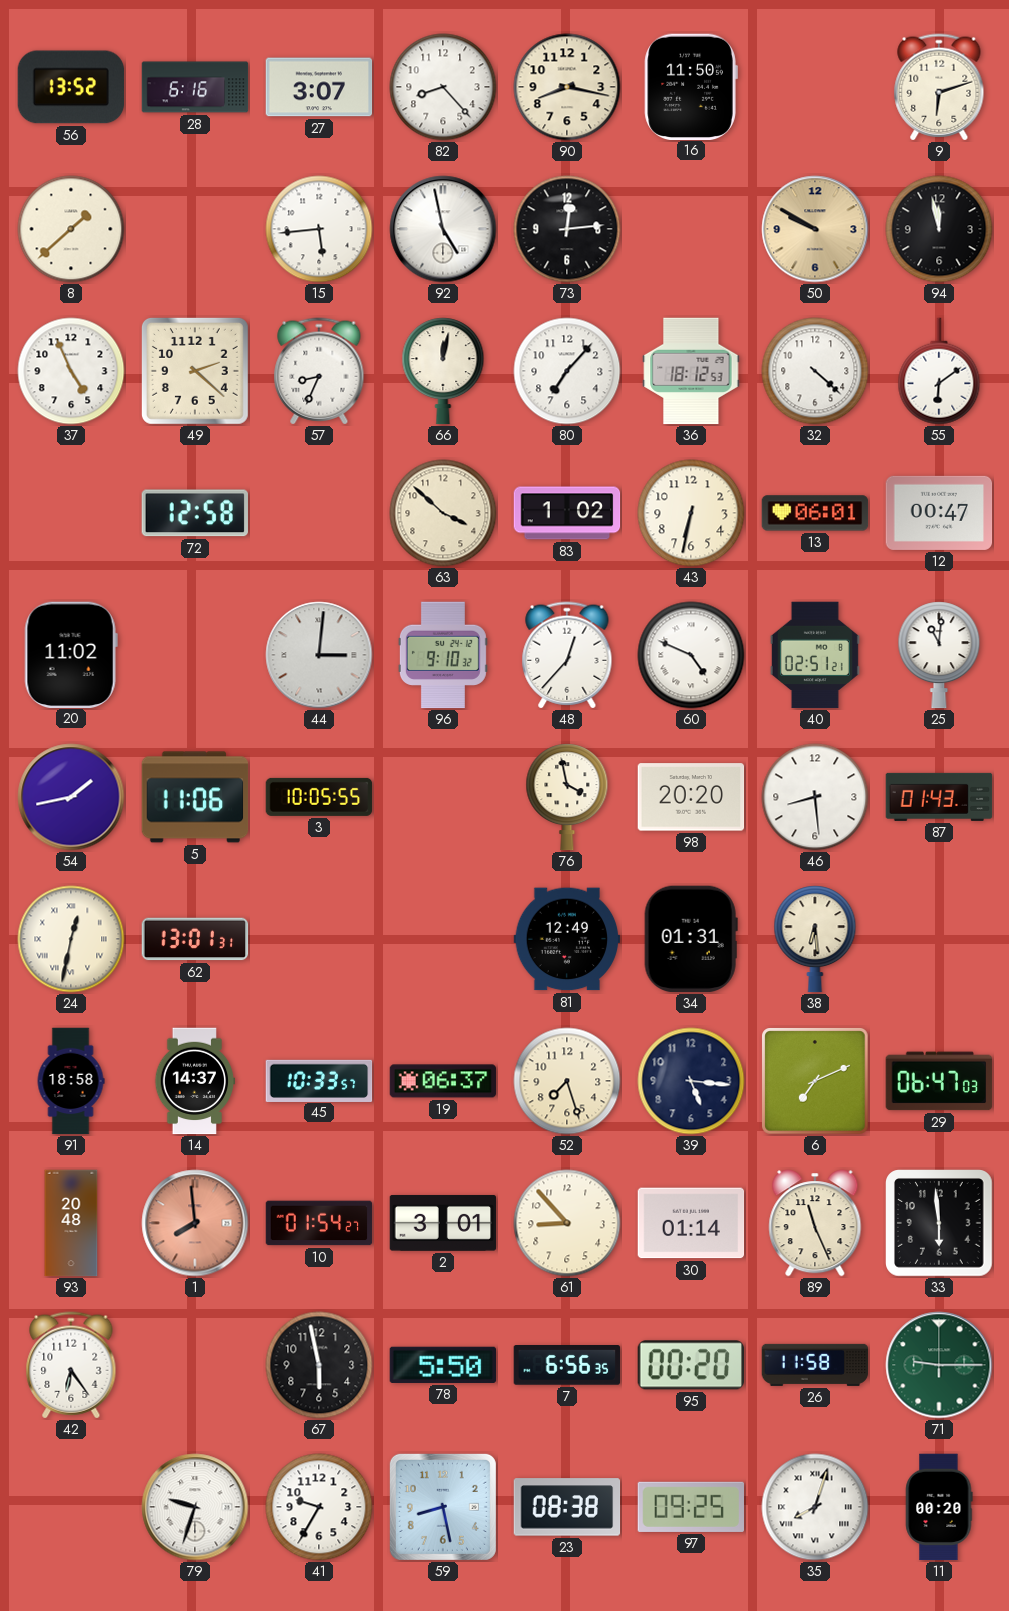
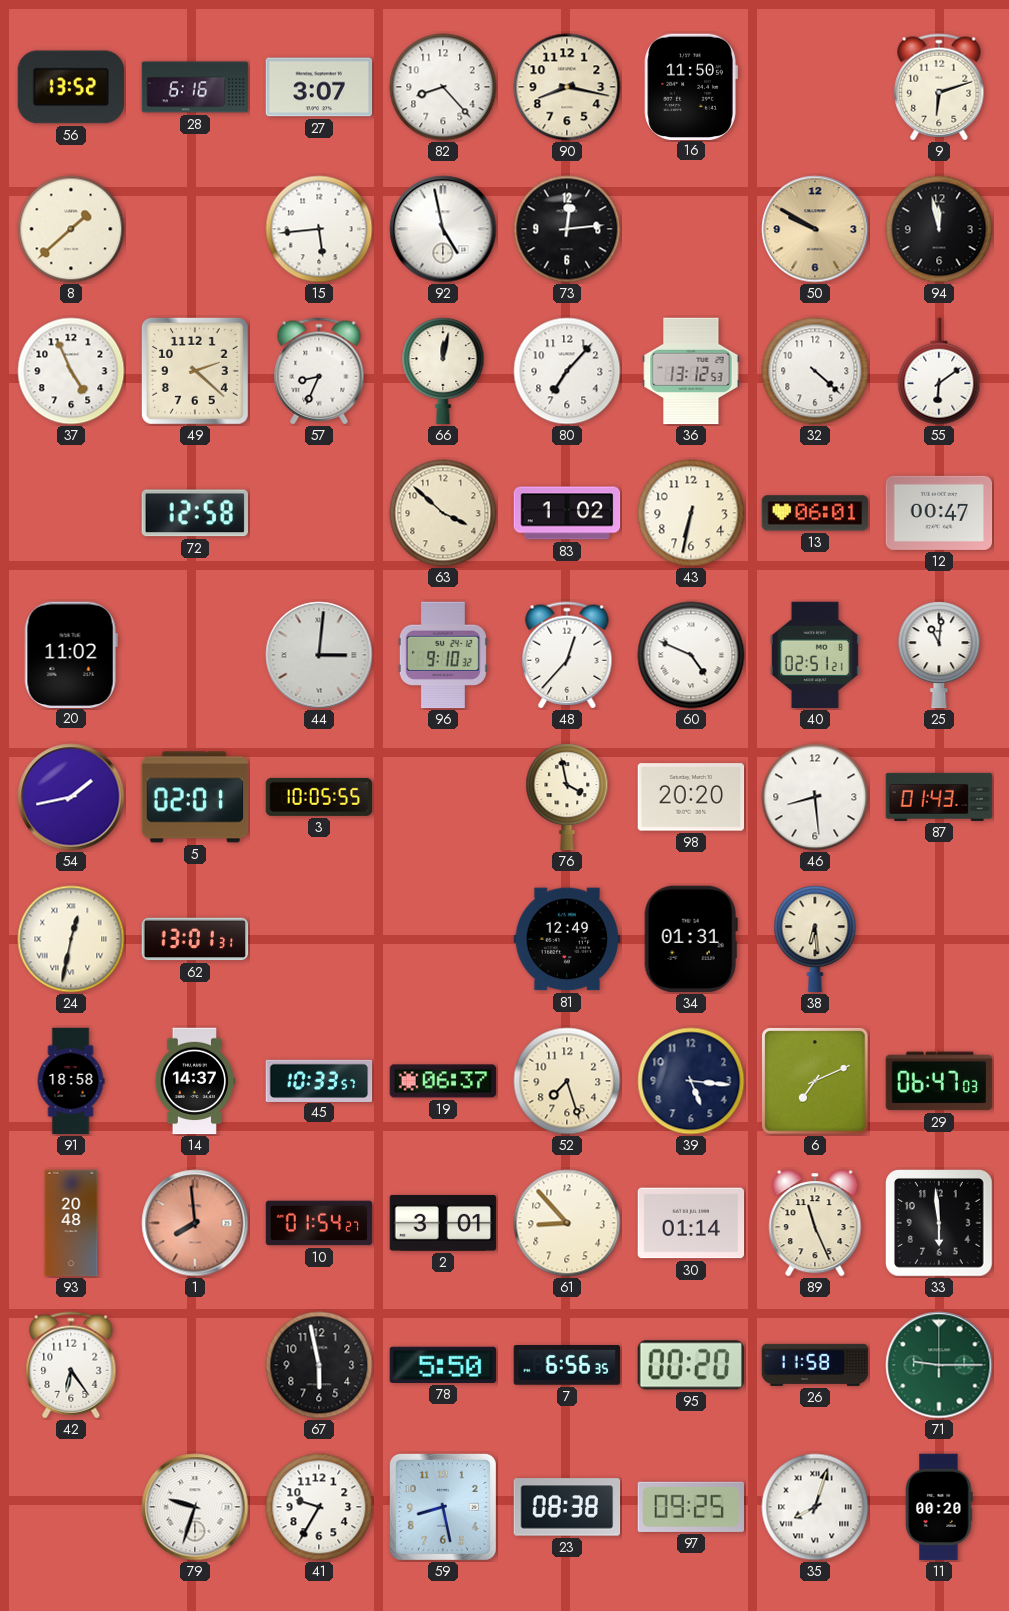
36: 18:12 -> 13:12 (691, 371)
5: 11:06 -> 02:01 (195, 797)
